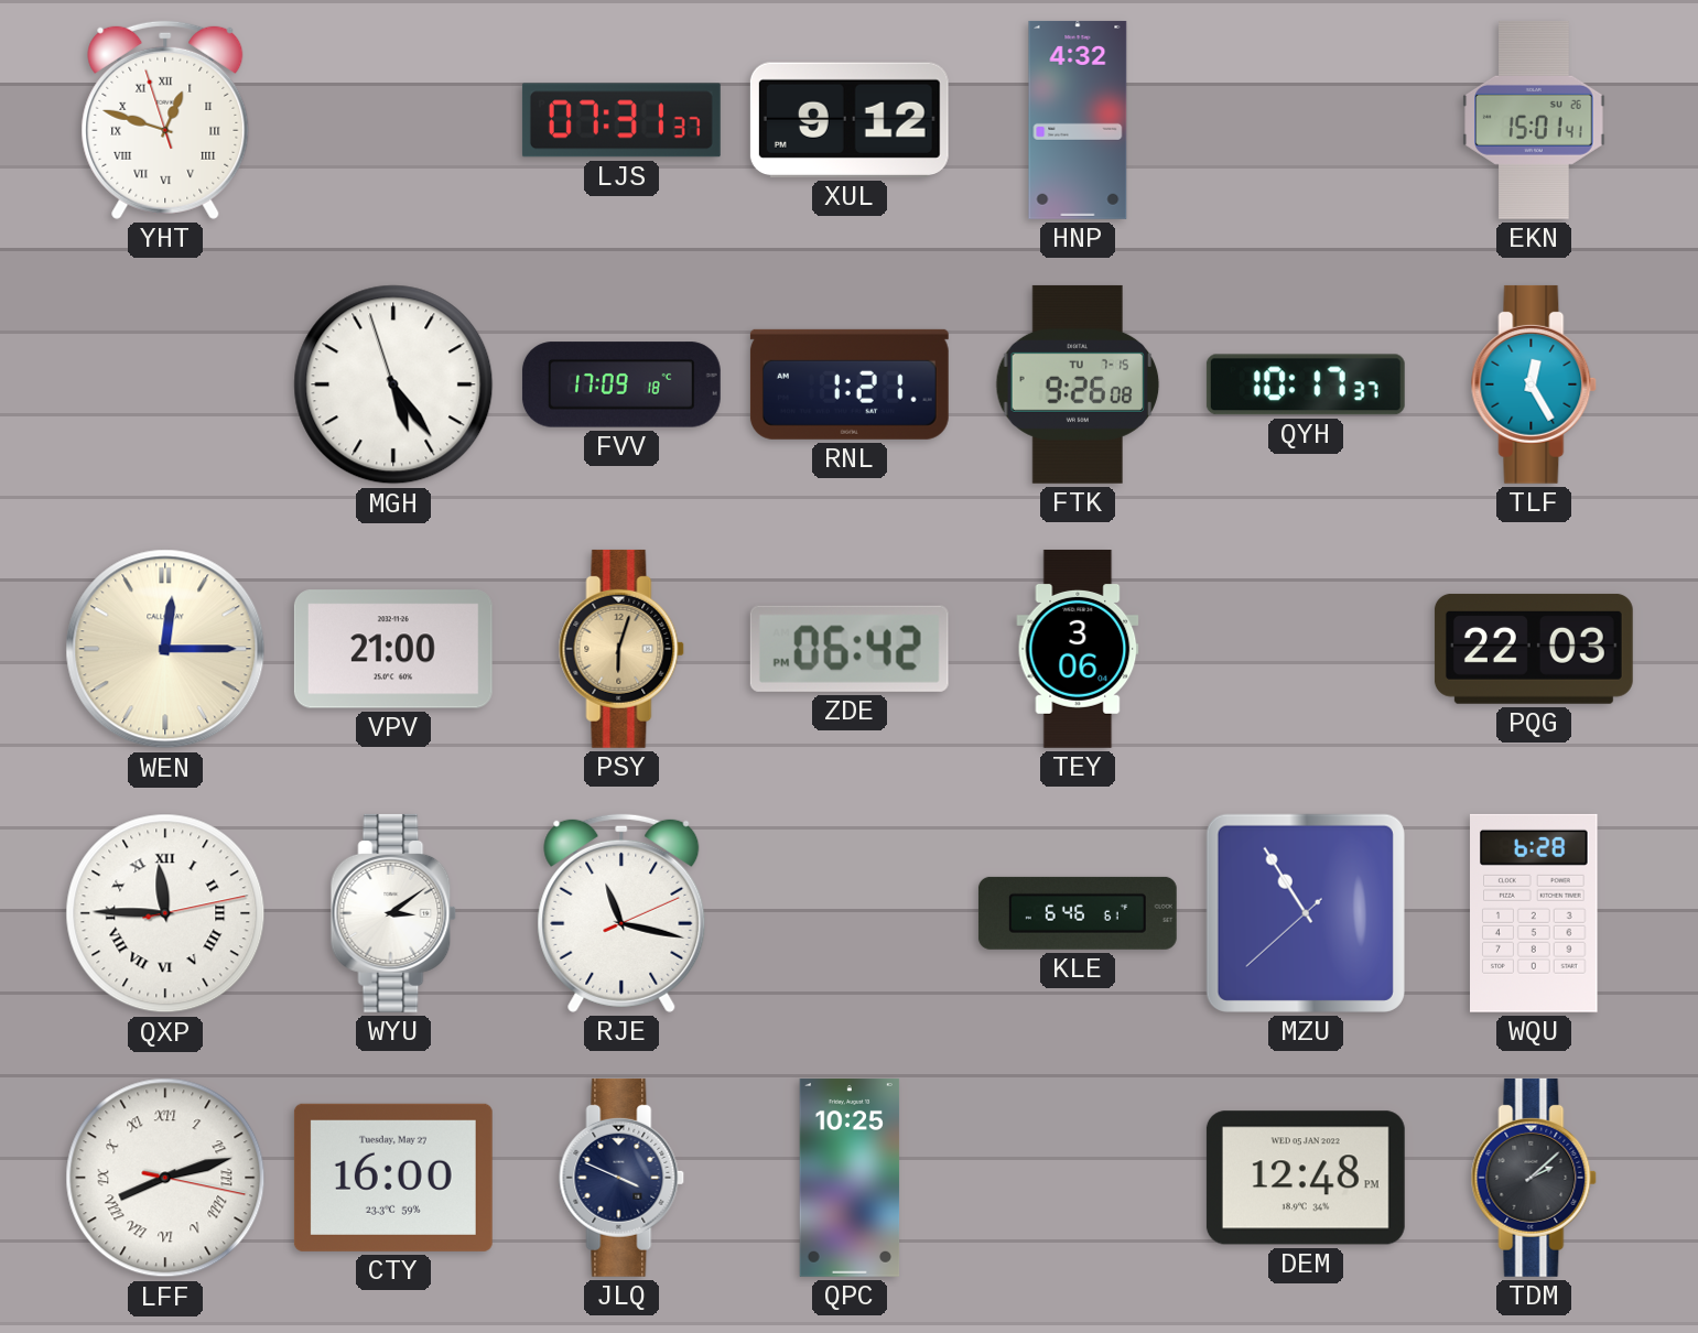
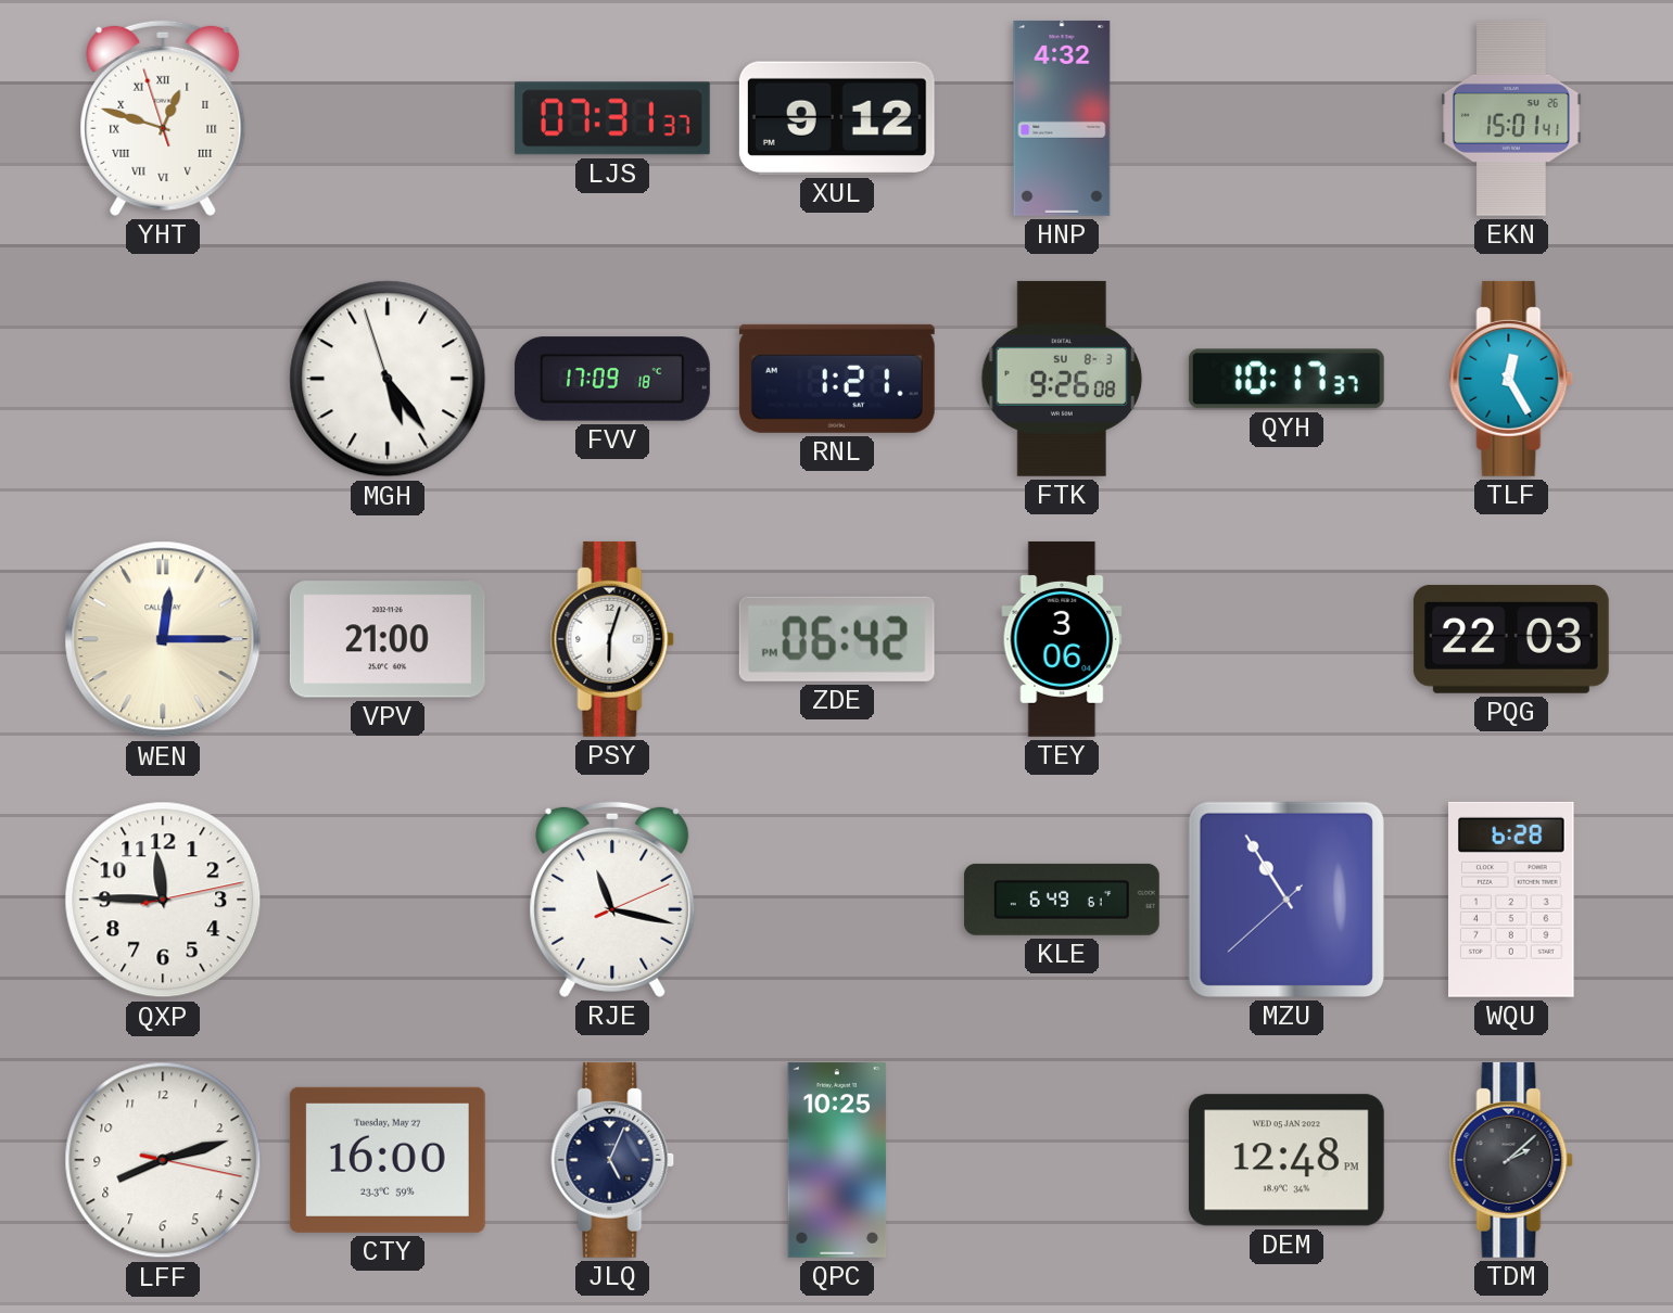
FTK date: TU 7-15 -> SU 8-3 (1062, 379)
PSY dial: champagne -> white (612, 639)
QXP numerals: Roman -> Arabic (163, 900)
WYU: 3:09 -> none (393, 913)
KLE: 6:46 -> 6:49 (1062, 900)
LFF numerals: Roman -> Arabic (163, 1160)
JLQ: 3:49 -> 5:04 (612, 1160)
